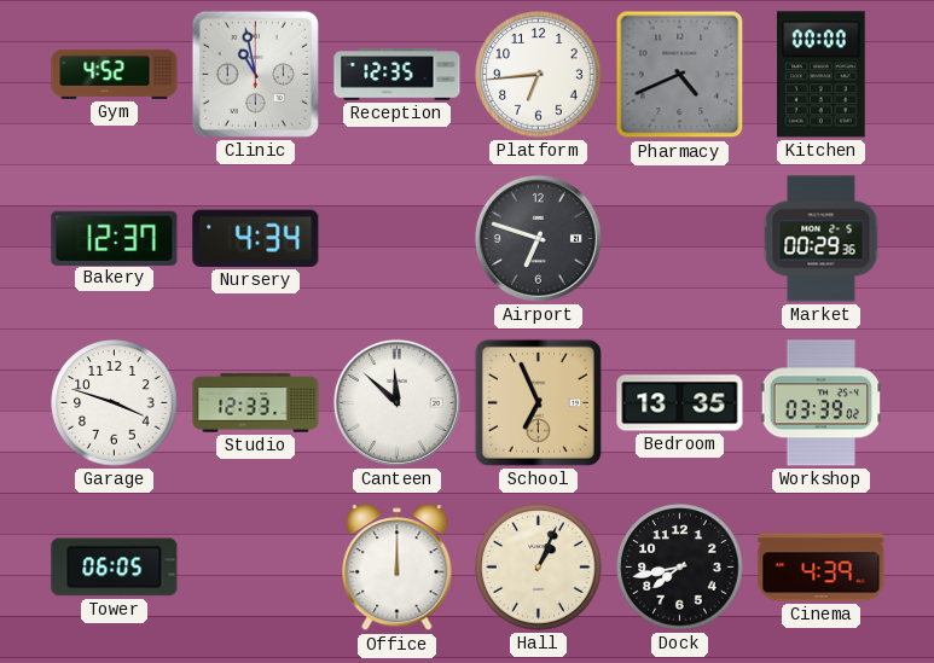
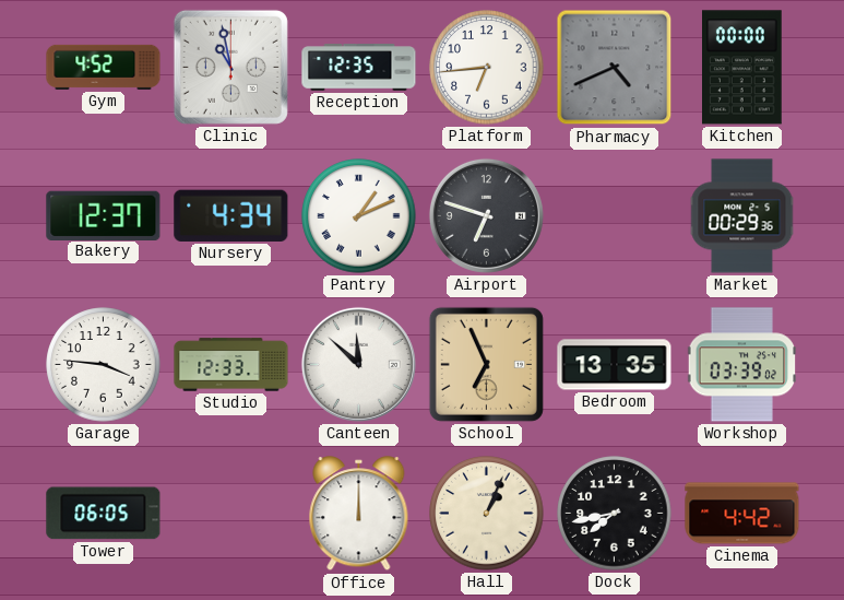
Pantry: none -> 1:11 (359, 216)
Garage: 3:48 -> 3:46 (104, 365)
Cinema: 4:39 -> 4:42 (742, 514)
